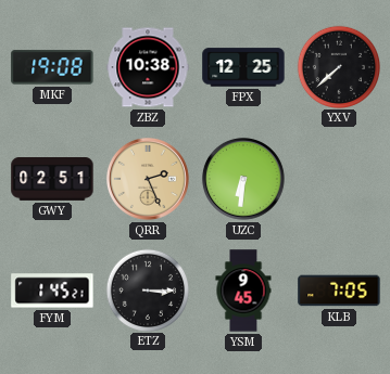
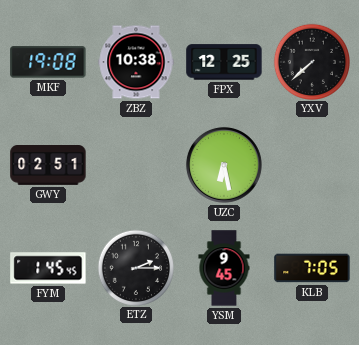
QRR: 2:26 -> none (148, 179)
UZC: 6:31 -> 6:28 (224, 165)
FYM: 1:45:21 -> 1:45:45 (48, 268)
ETZ: 3:15 -> 2:15 (135, 267)
